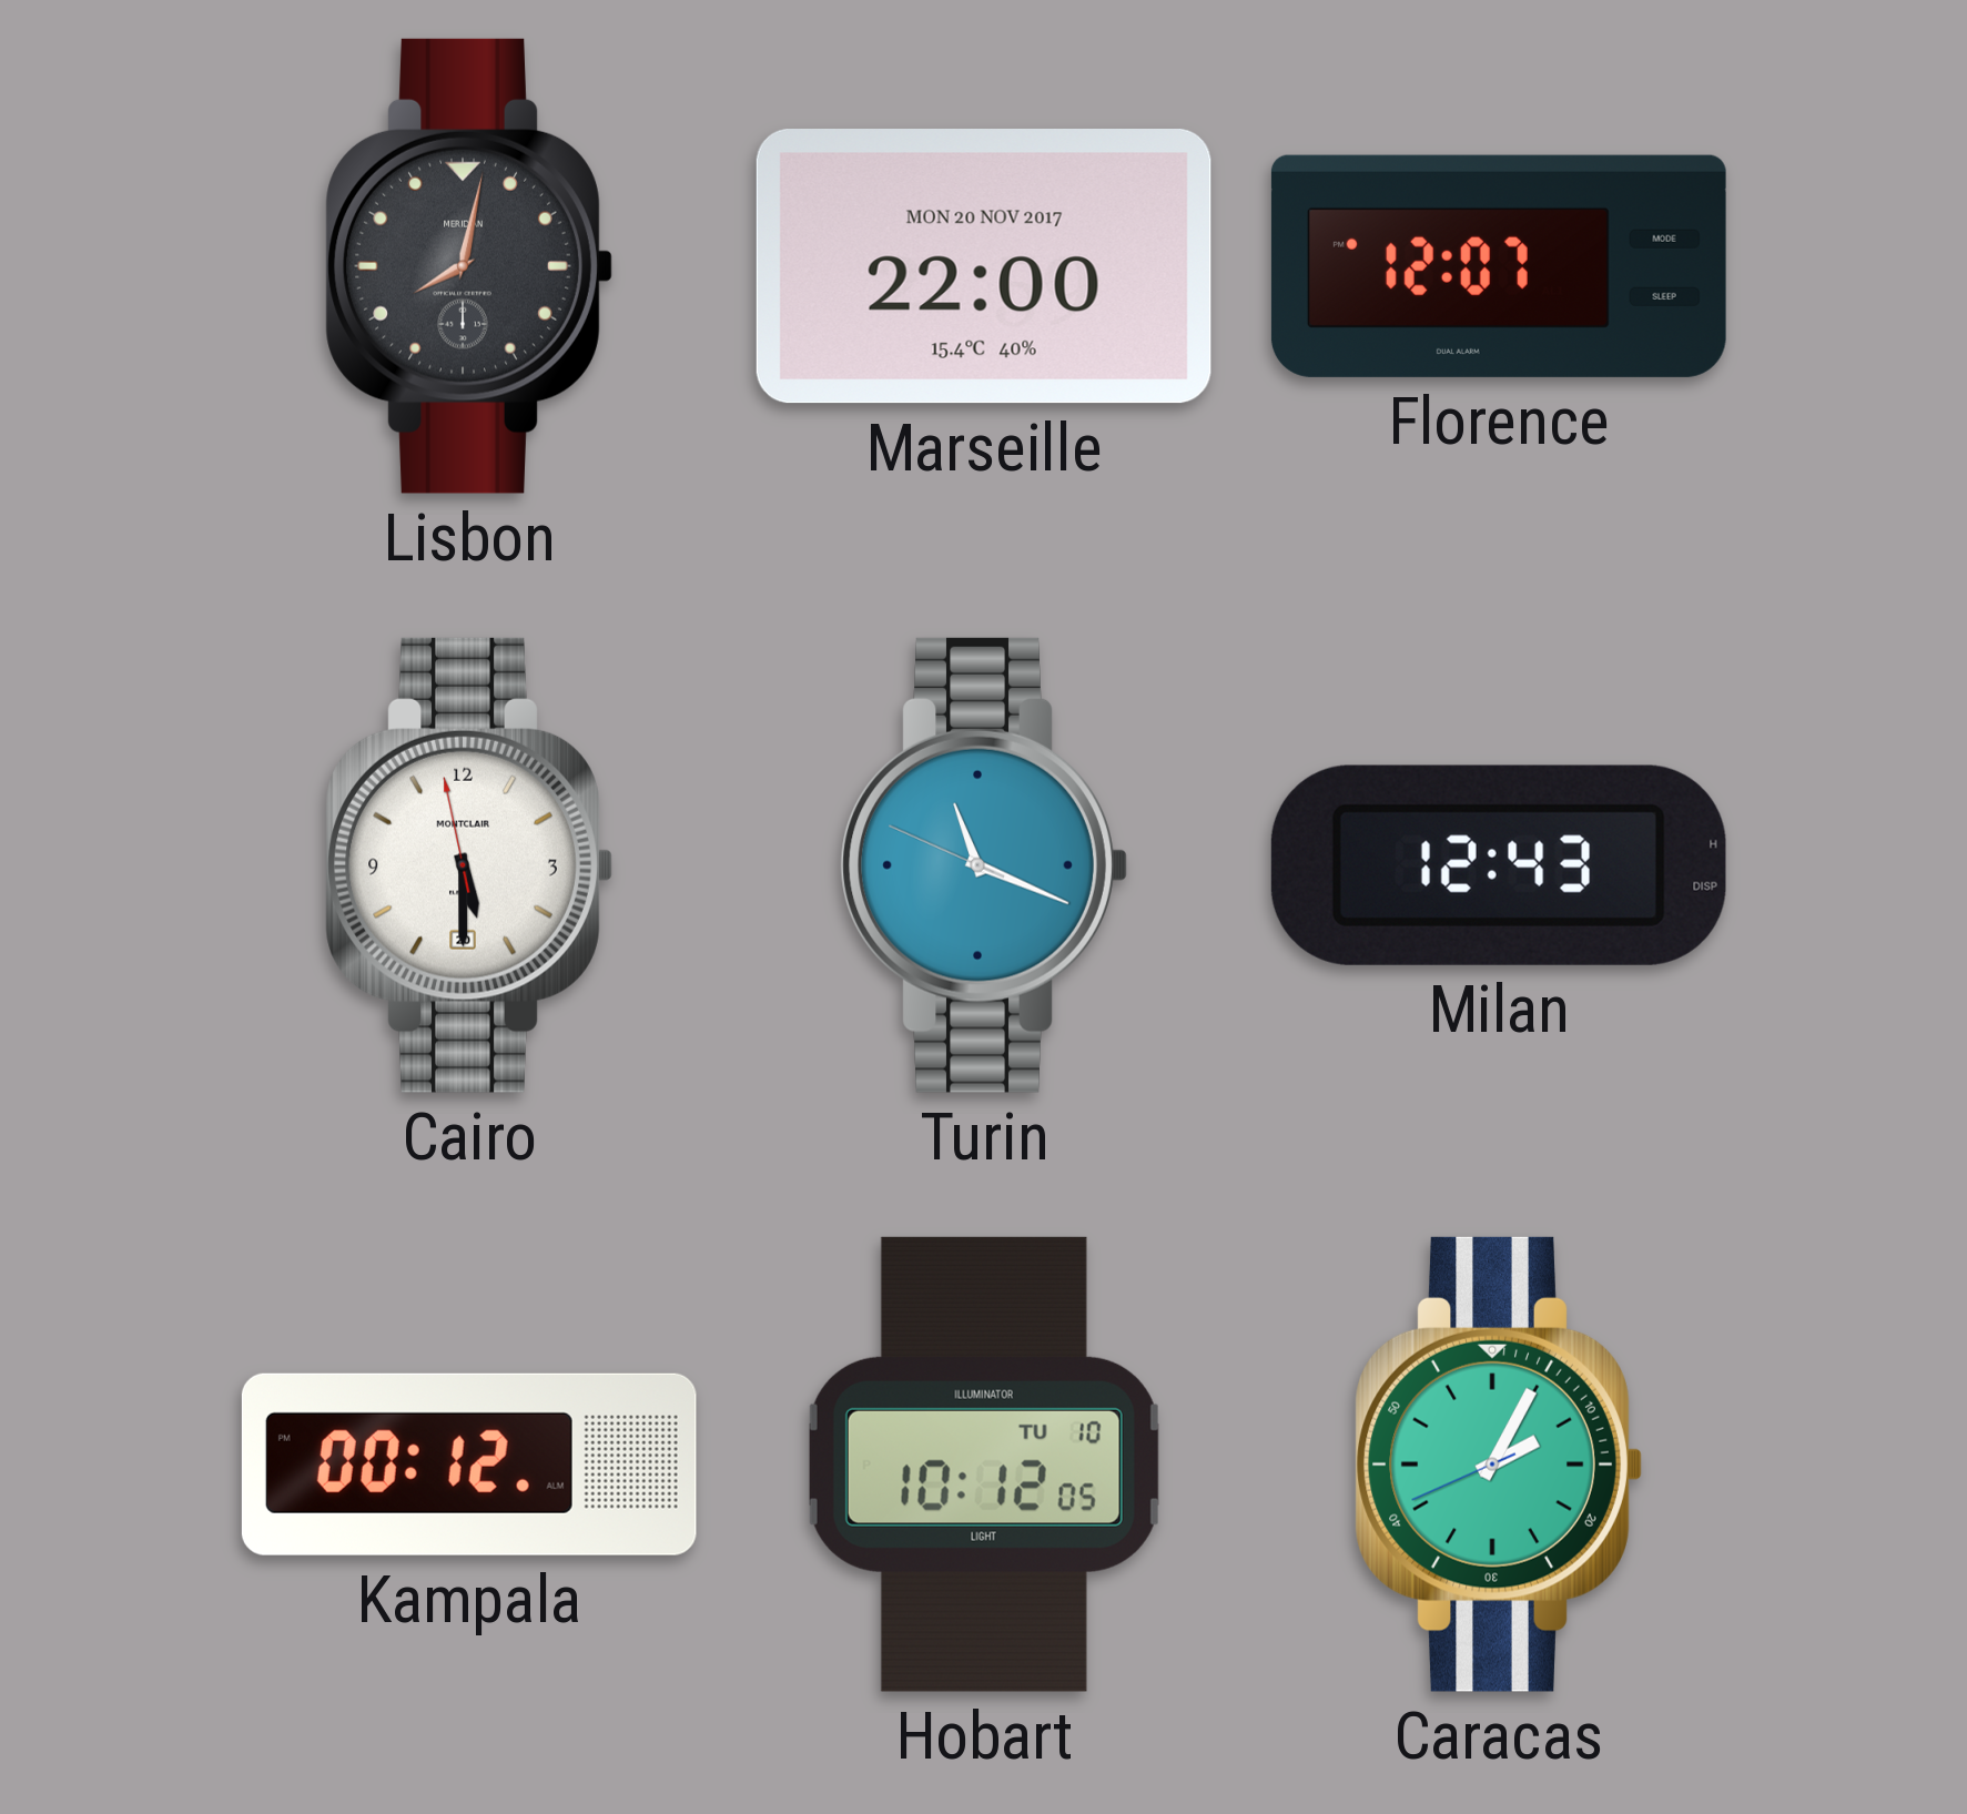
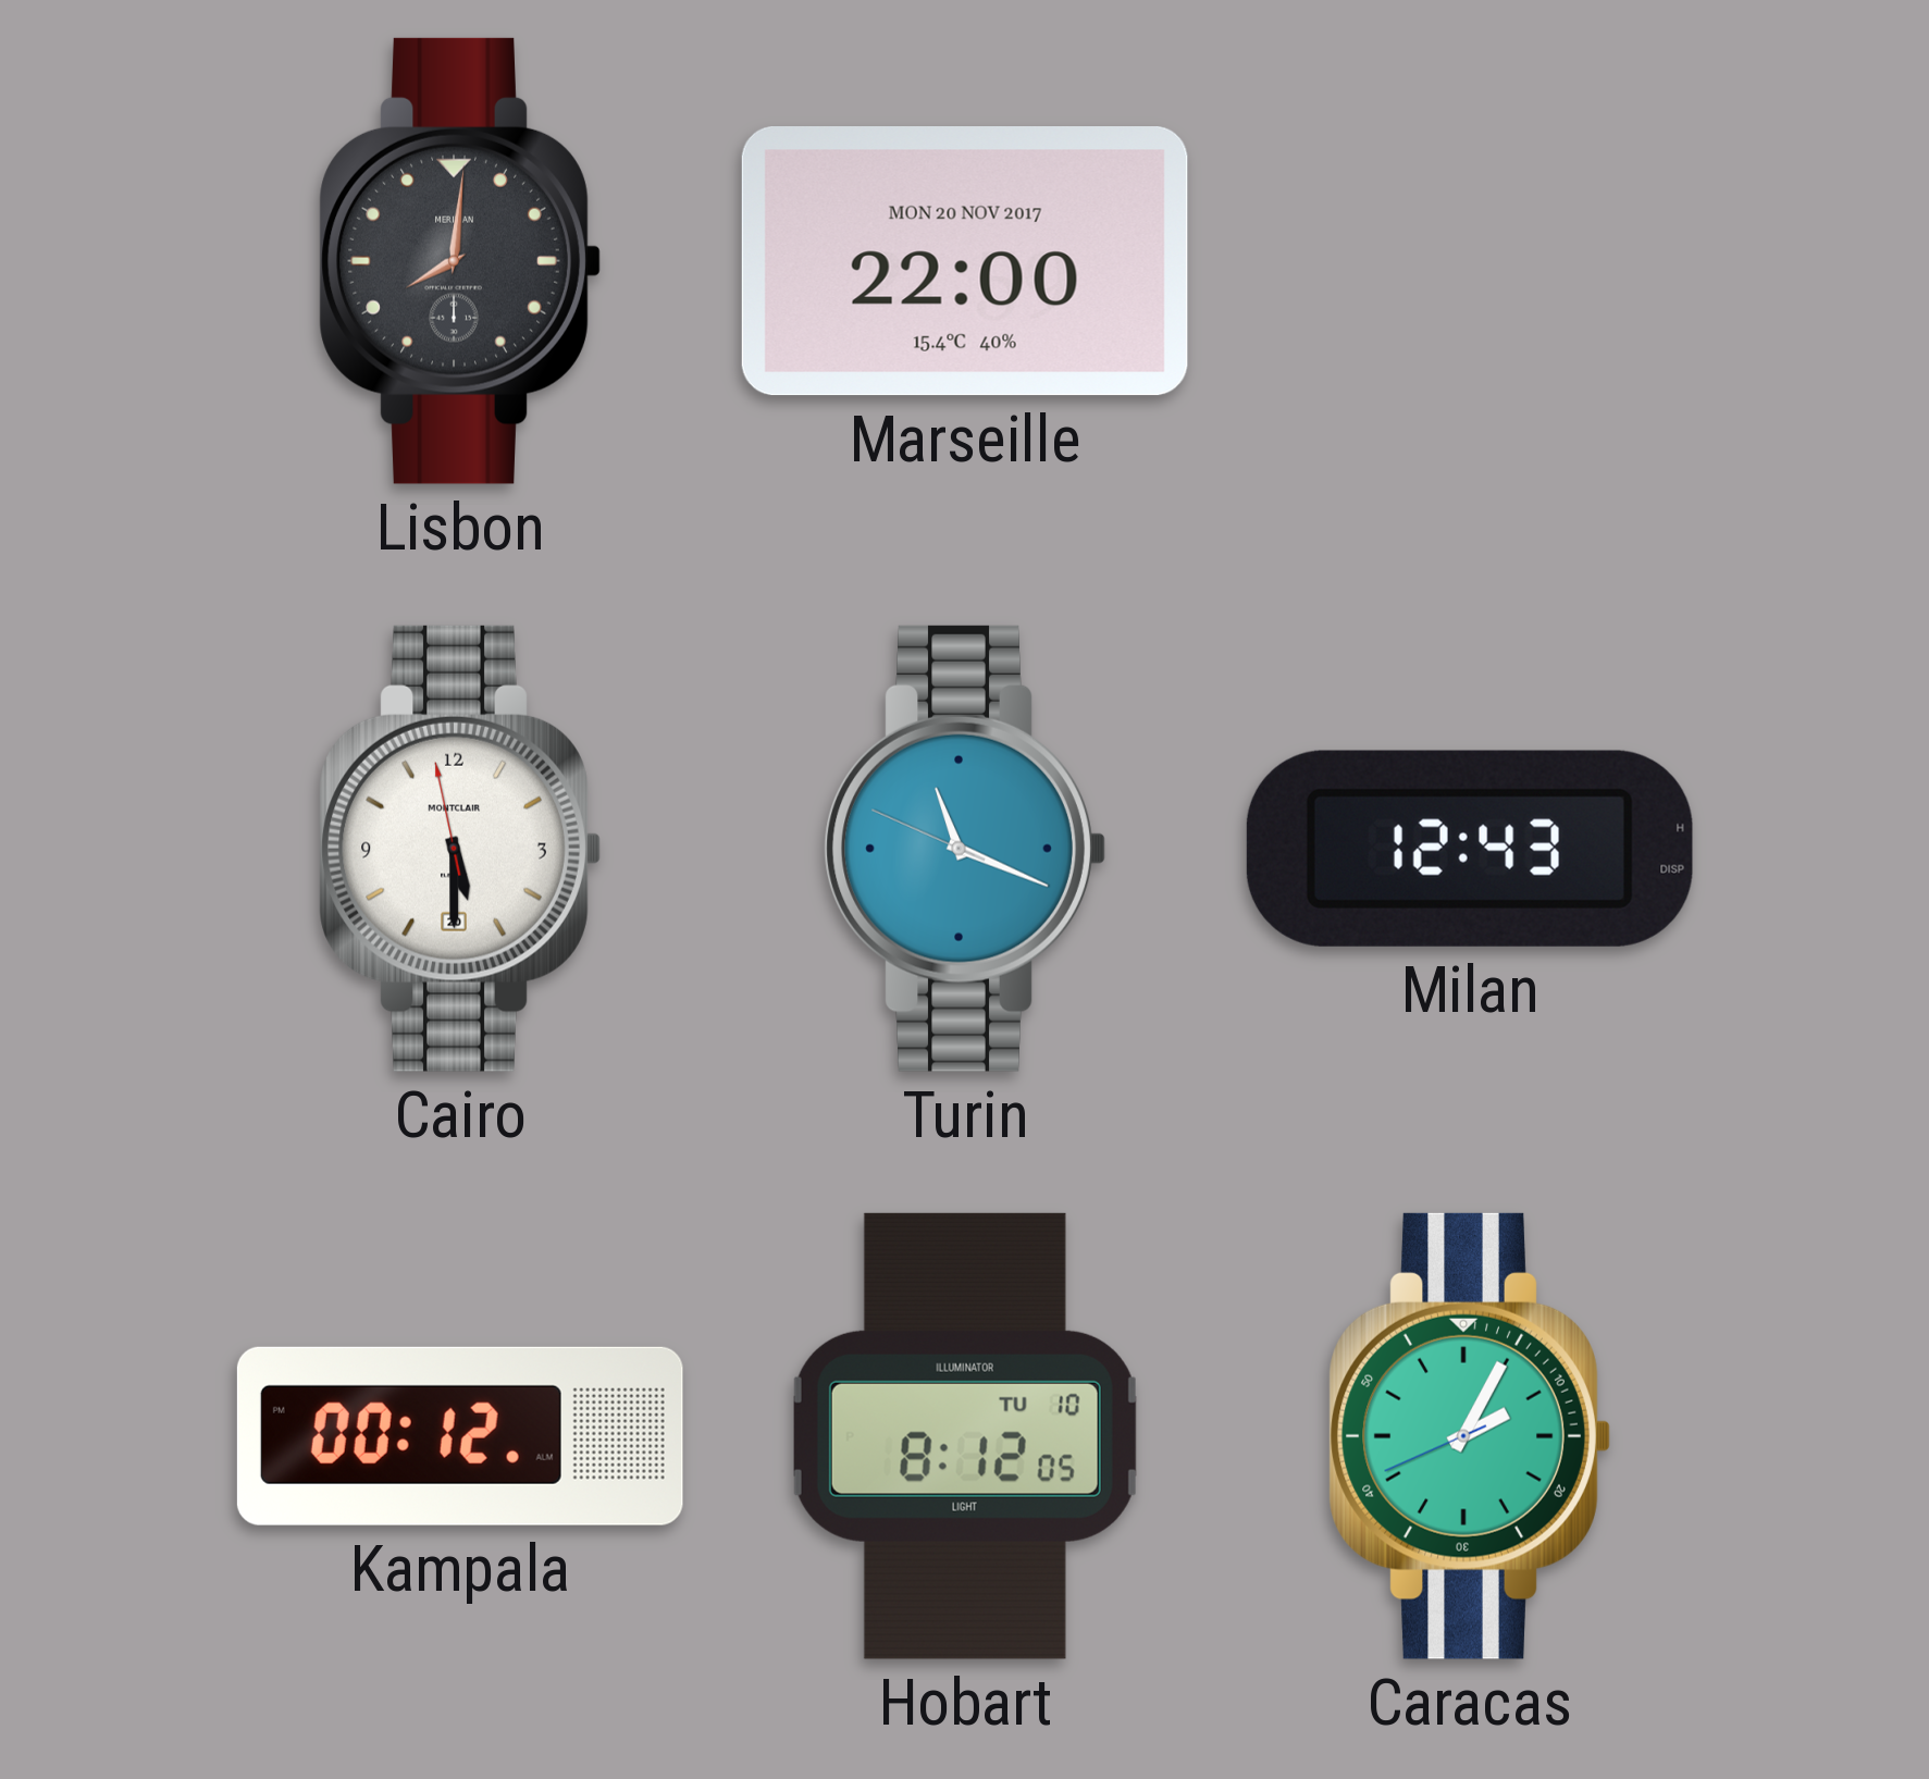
Lisbon: 8:02 -> 8:01 (460, 261)
Florence: 12:07 -> none (1499, 266)
Hobart: 10:12 -> 8:12 (965, 1436)
